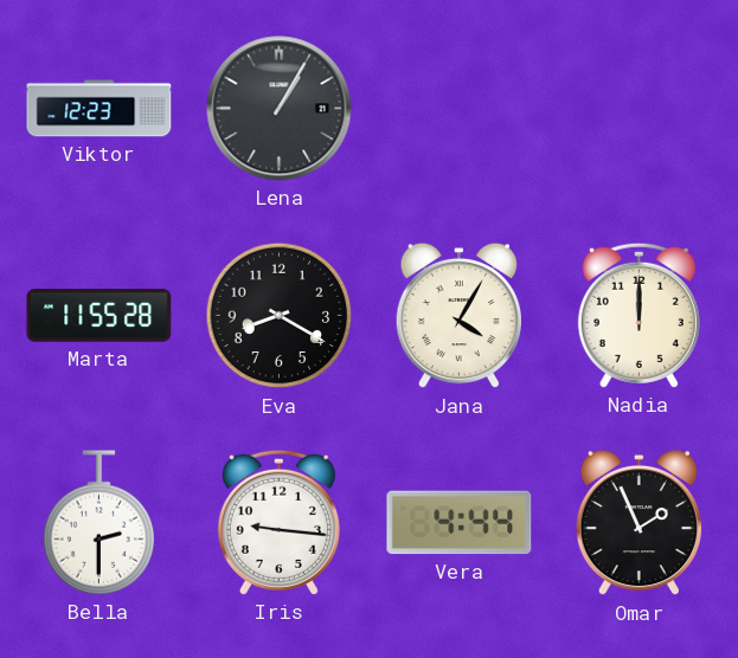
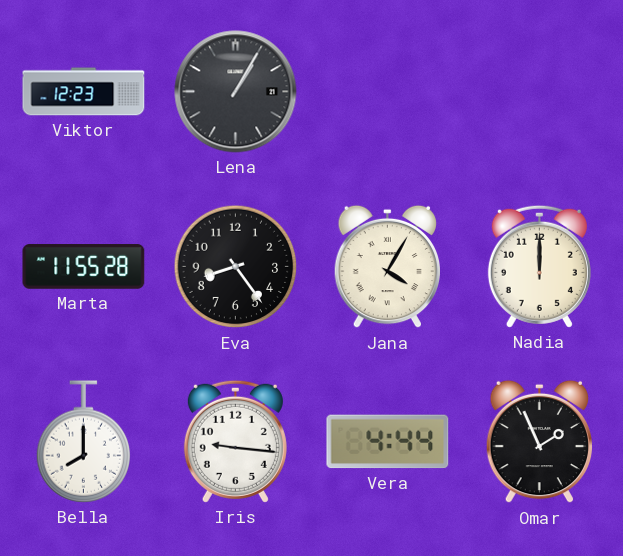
Eva: 8:20 -> 8:24 (236, 267)
Bella: 2:30 -> 8:00 (84, 442)
